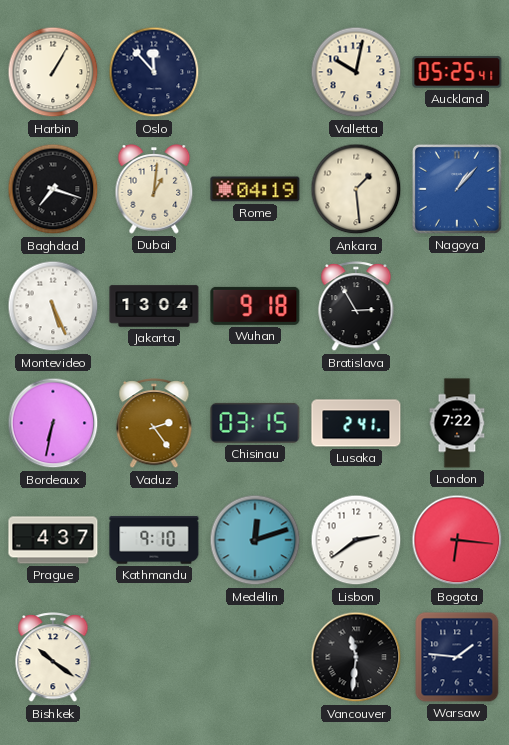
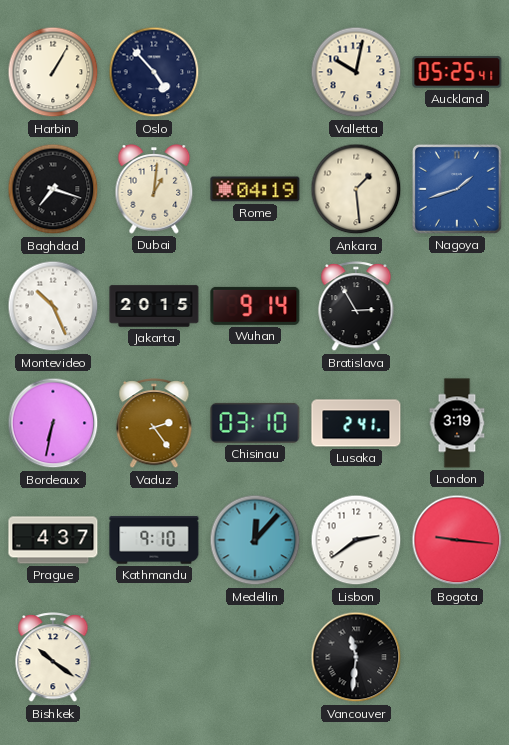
Oslo: 11:53 -> 4:53 (154, 72)
Nagoya: 1:07 -> 1:42 (457, 189)
Montevideo: 5:26 -> 10:26 (53, 306)
Jakarta: 13:04 -> 20:15 (154, 306)
Wuhan: 9:18 -> 9:14 (255, 306)
Chisinau: 03:15 -> 03:10 (255, 423)
London: 7:22 -> 3:19 (457, 423)
Medellin: 12:12 -> 12:07 (255, 540)
Bogota: 6:16 -> 9:16 (457, 540)
Warsaw: 1:46 -> none (457, 657)
